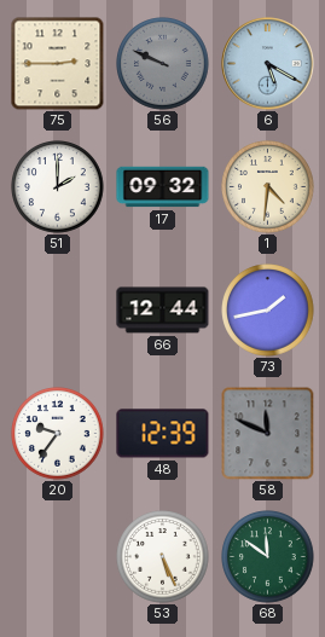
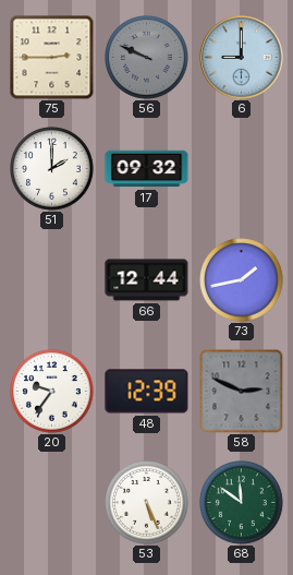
6: 5:20 -> 9:00 (242, 58)
1: 4:31 -> none (268, 187)
58: 11:49 -> 2:49 (241, 392)
